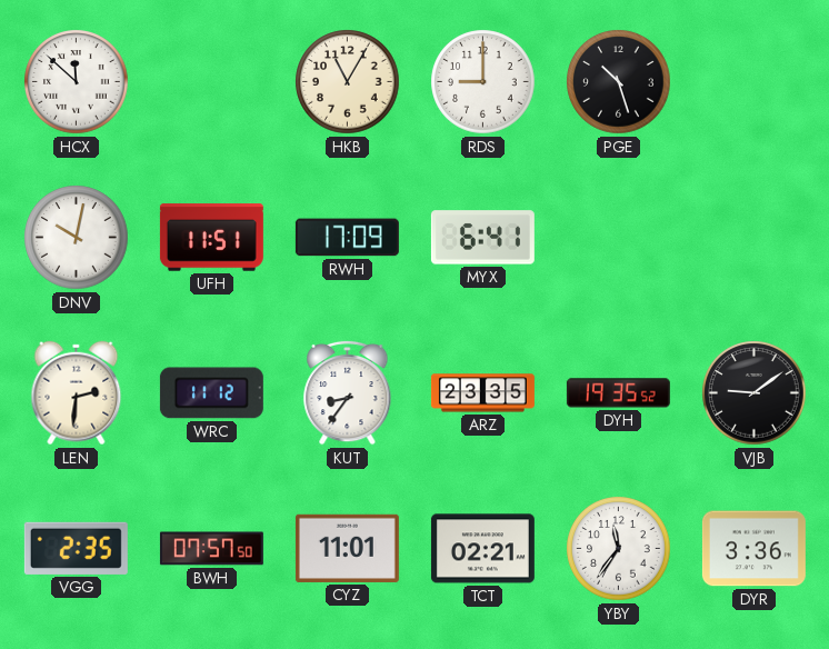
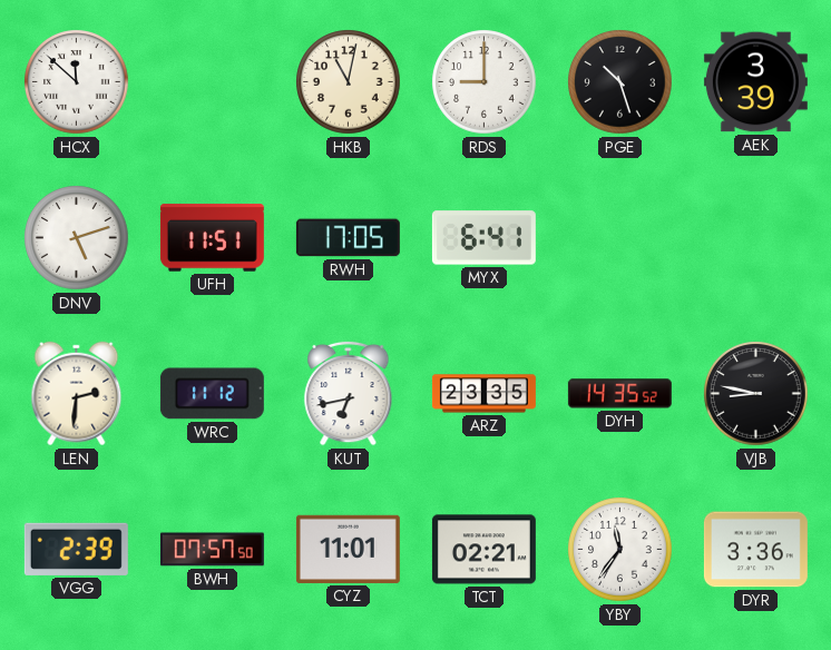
HKB: 11:05 -> 11:02 (349, 82)
AEK: none -> 3:39 (755, 82)
DNV: 10:02 -> 5:12 (77, 238)
RWH: 17:09 -> 17:05 (348, 238)
KUT: 8:36 -> 6:43 (349, 393)
DYH: 19:35 -> 14:35 (619, 394)
VJB: 9:09 -> 8:47 (756, 394)
VGG: 2:35 -> 2:39 (76, 549)
